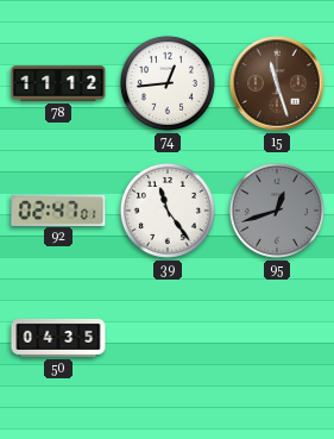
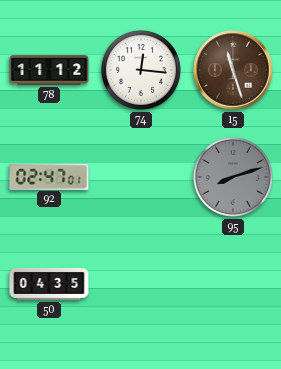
74: 12:44 -> 12:16 (141, 70)
39: 11:24 -> none (168, 211)
95: 12:42 -> 8:12 (233, 177)
